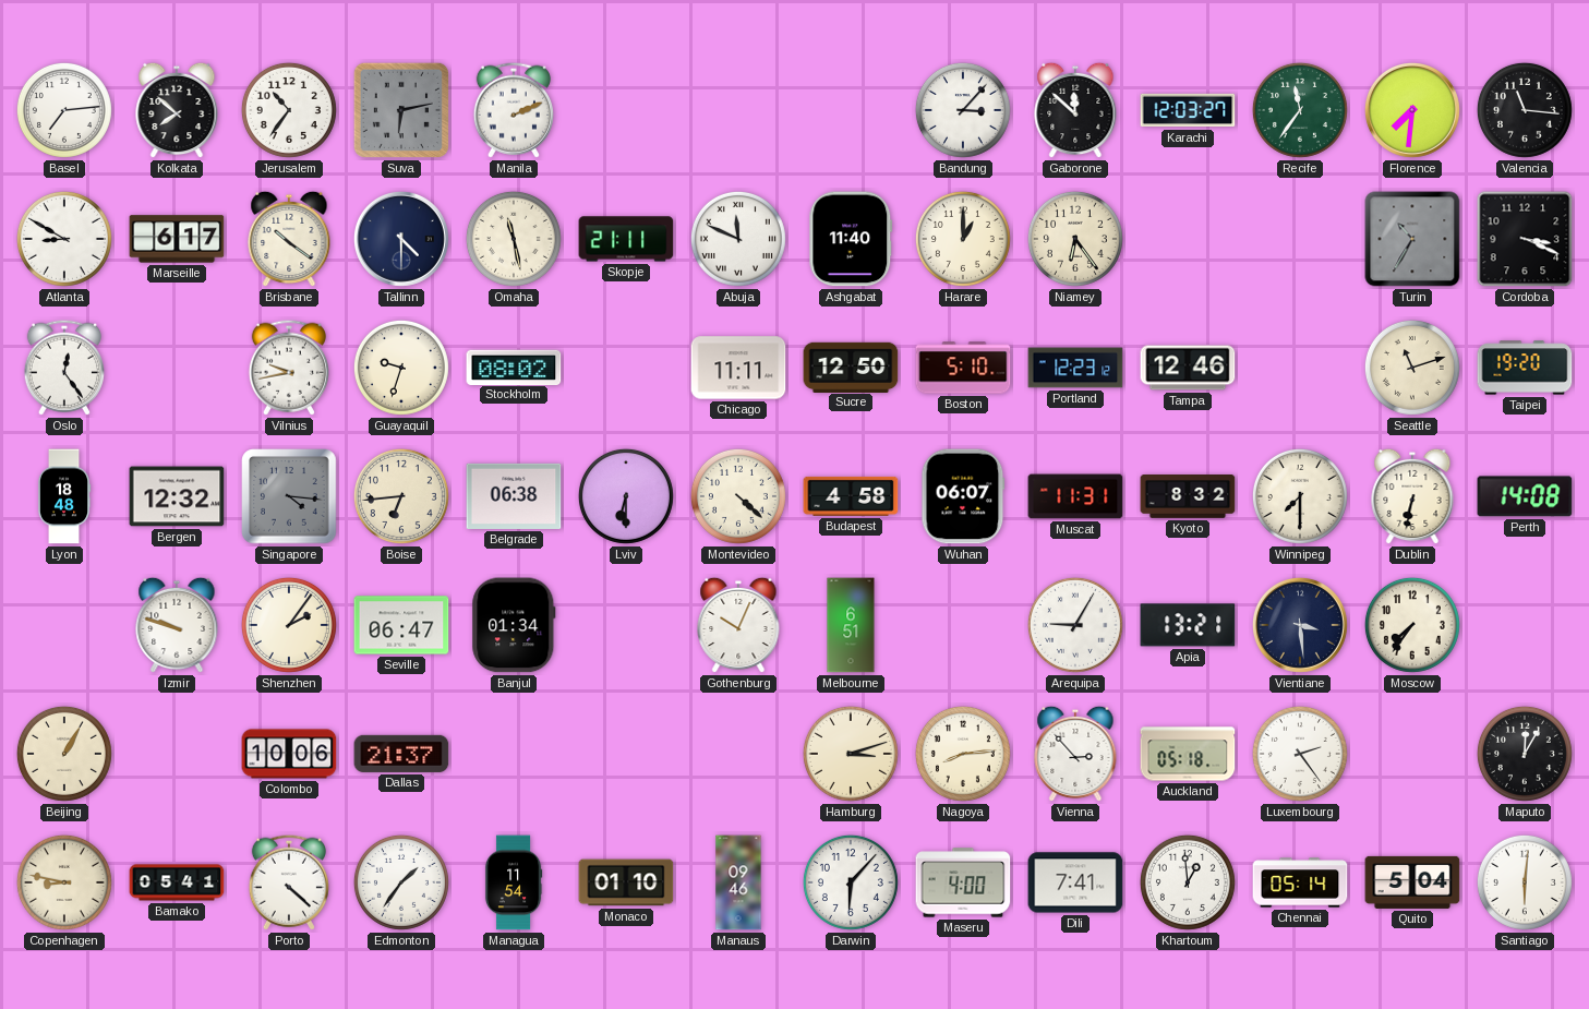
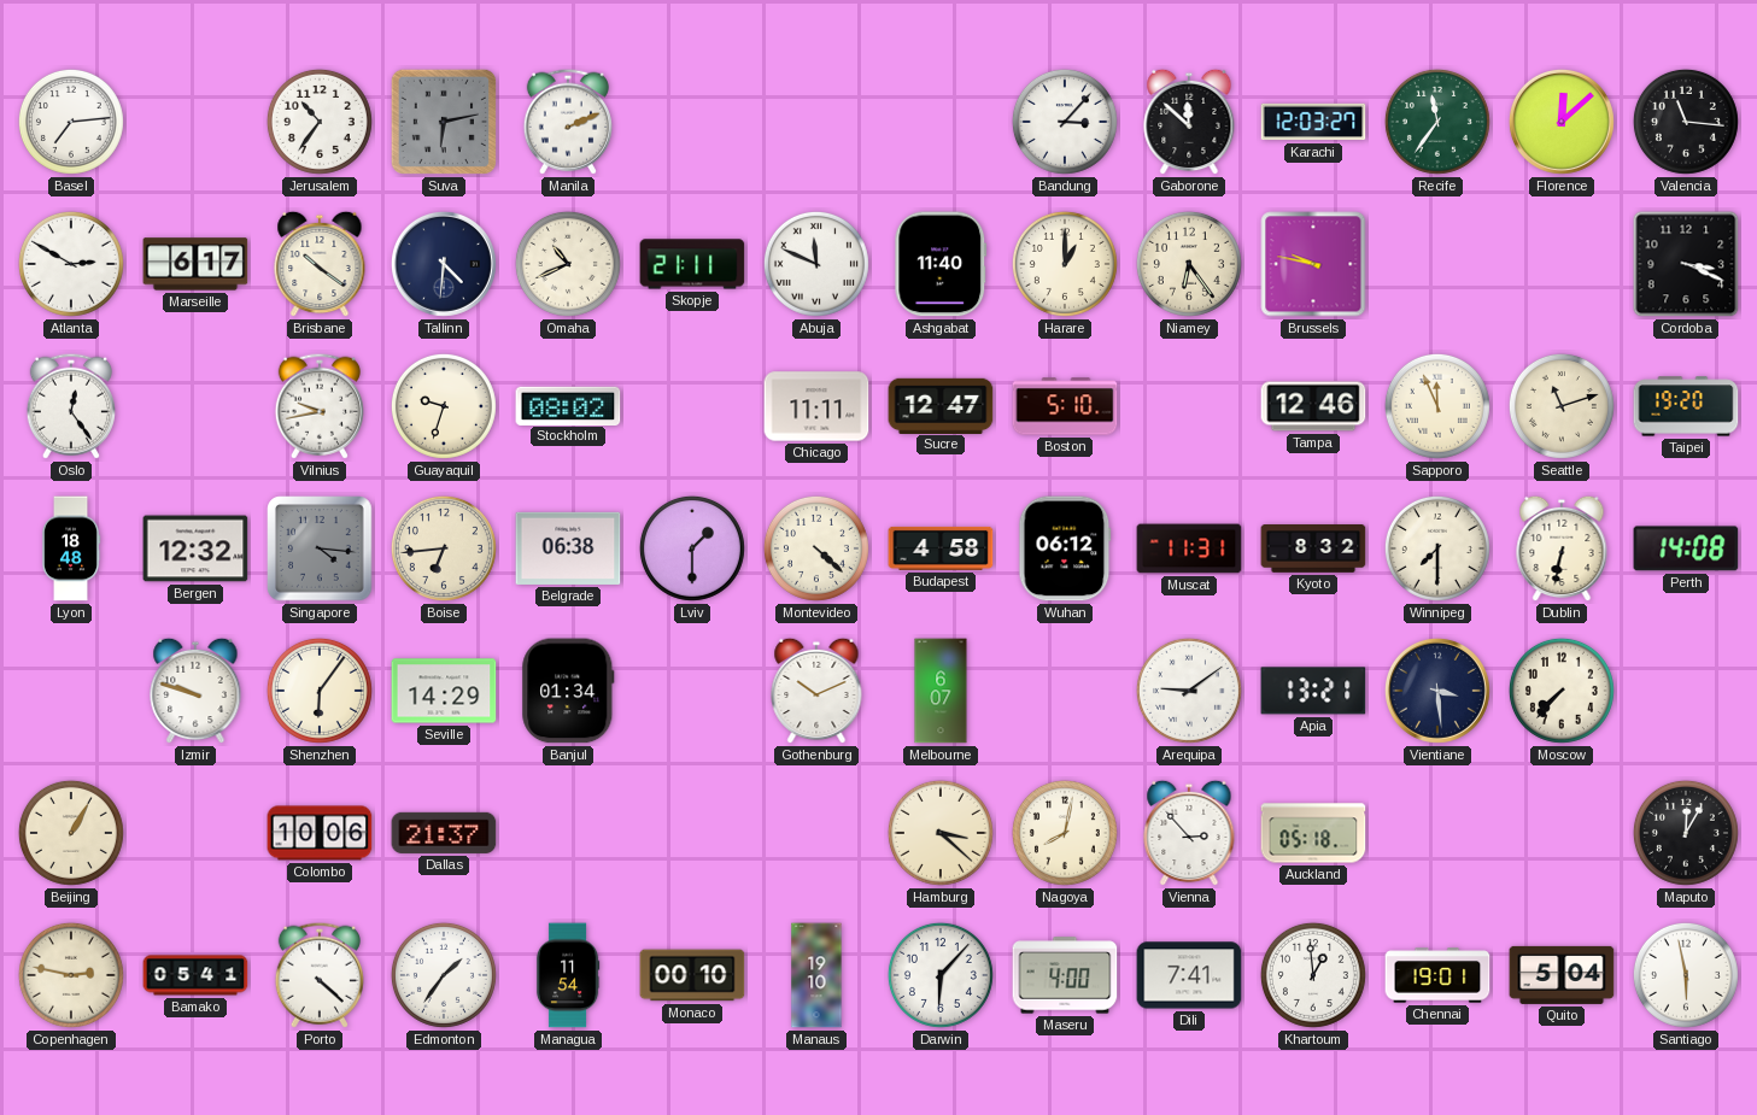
Kolkata: 7:52 -> none (177, 110)
Florence: 7:31 -> 12:08 (1562, 122)
Atlanta: 8:50 -> 2:50 (71, 264)
Tallinn: 4:30 -> 4:31 (444, 264)
Omaha: 11:28 -> 10:41 (568, 264)
Brussels: none -> 9:47 (1313, 264)
Turin: 10:35 -> none (1412, 239)
Sucre: 12:50 -> 12:47 (941, 405)
Portland: 12:23 -> none (1075, 368)
Sapporo: none -> 11:56 (1437, 406)
Lviv: 6:30 -> 1:30 (692, 548)
Wuhan: 06:07 -> 06:12 (1065, 548)
Shenzhen: 2:06 -> 6:06 (320, 691)
Seville: 06:47 -> 14:29 (444, 691)
Gothenburg: 10:04 -> 10:11 (816, 691)
Melbourne: 6:51 -> 6:07 (941, 691)
Arequipa: 9:05 -> 9:09 (1189, 691)
Moscow: 7:36 -> 7:37 (1562, 691)
Hamburg: 3:12 -> 3:22 (941, 833)
Nagoya: 8:14 -> 8:02 (1065, 833)
Luxembourg: 2:24 -> none (1300, 754)
Copenhagen: 8:47 -> 2:47 (71, 975)
Monaco: 01:10 -> 00:10 (692, 975)
Manaus: 09:46 -> 19:10 (816, 975)
Chennai: 05:14 -> 19:01 (1437, 975)
Santiago: 6:01 -> 5:58 (1686, 975)
